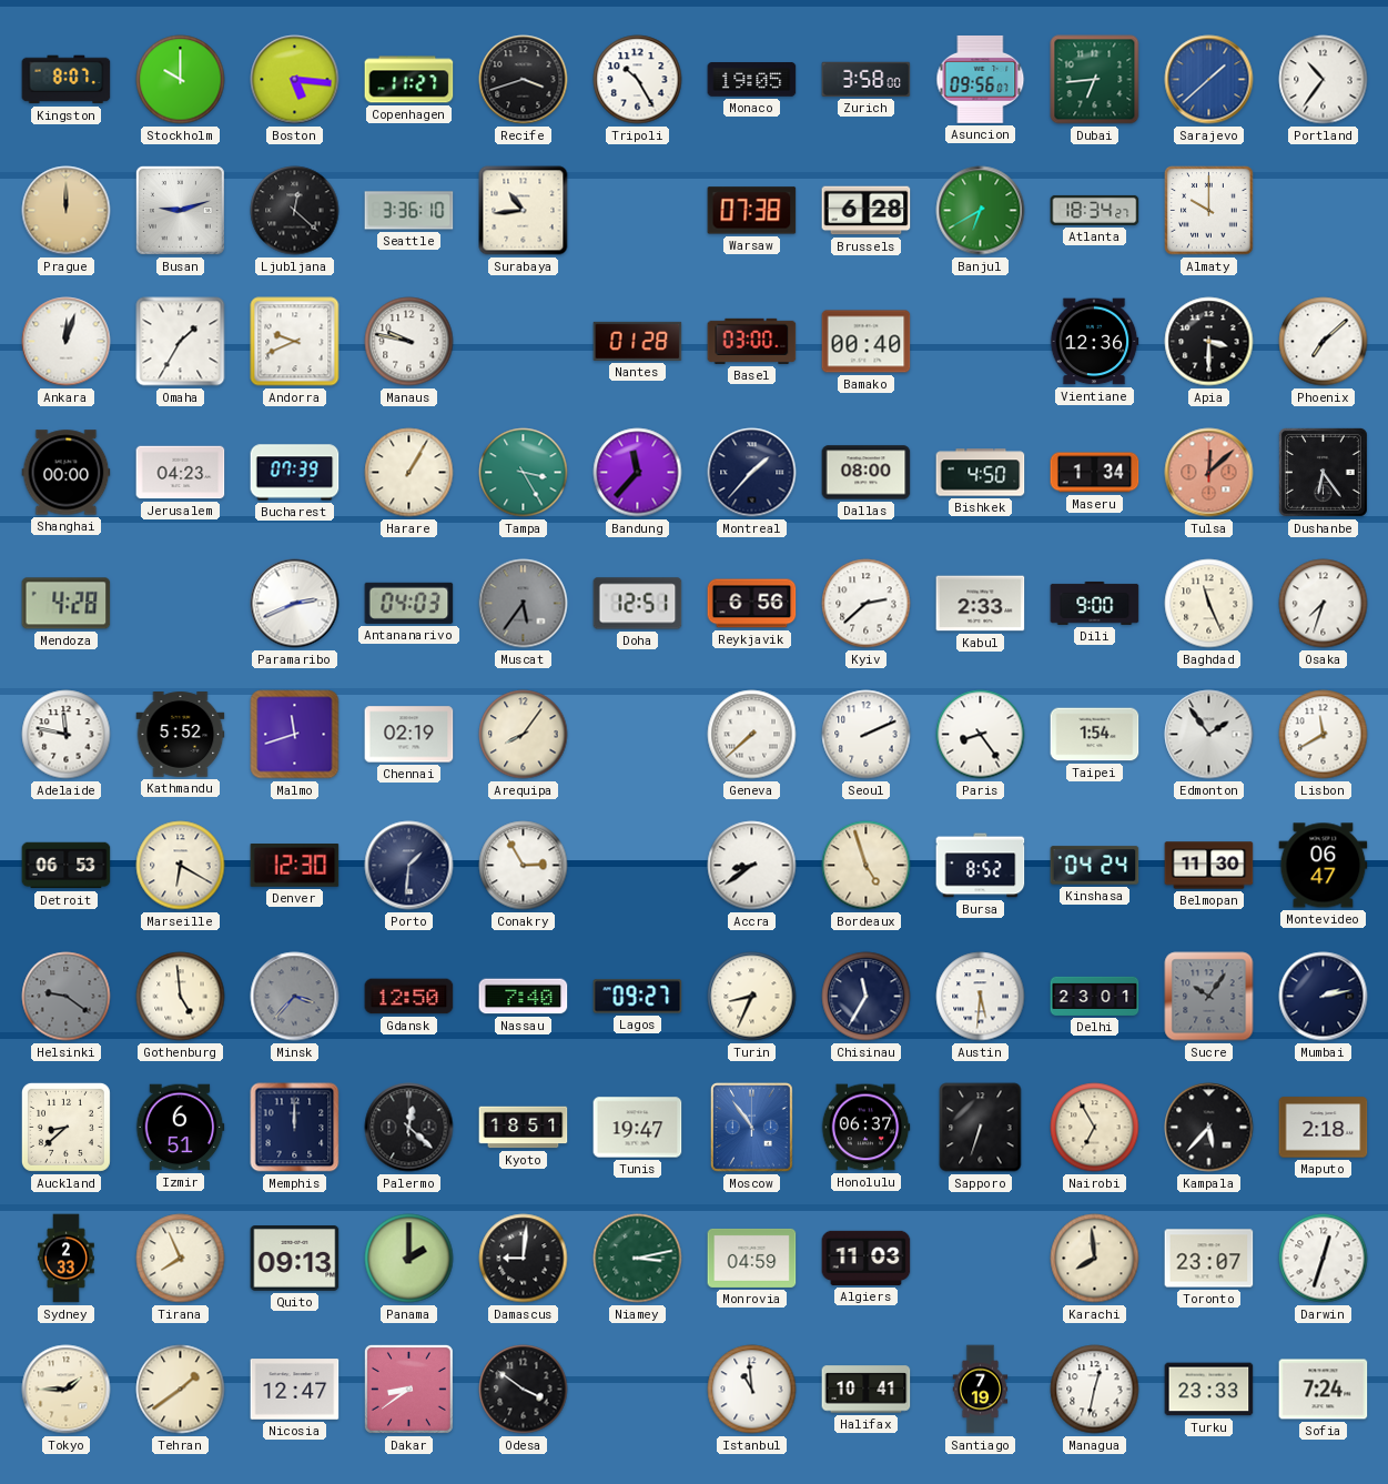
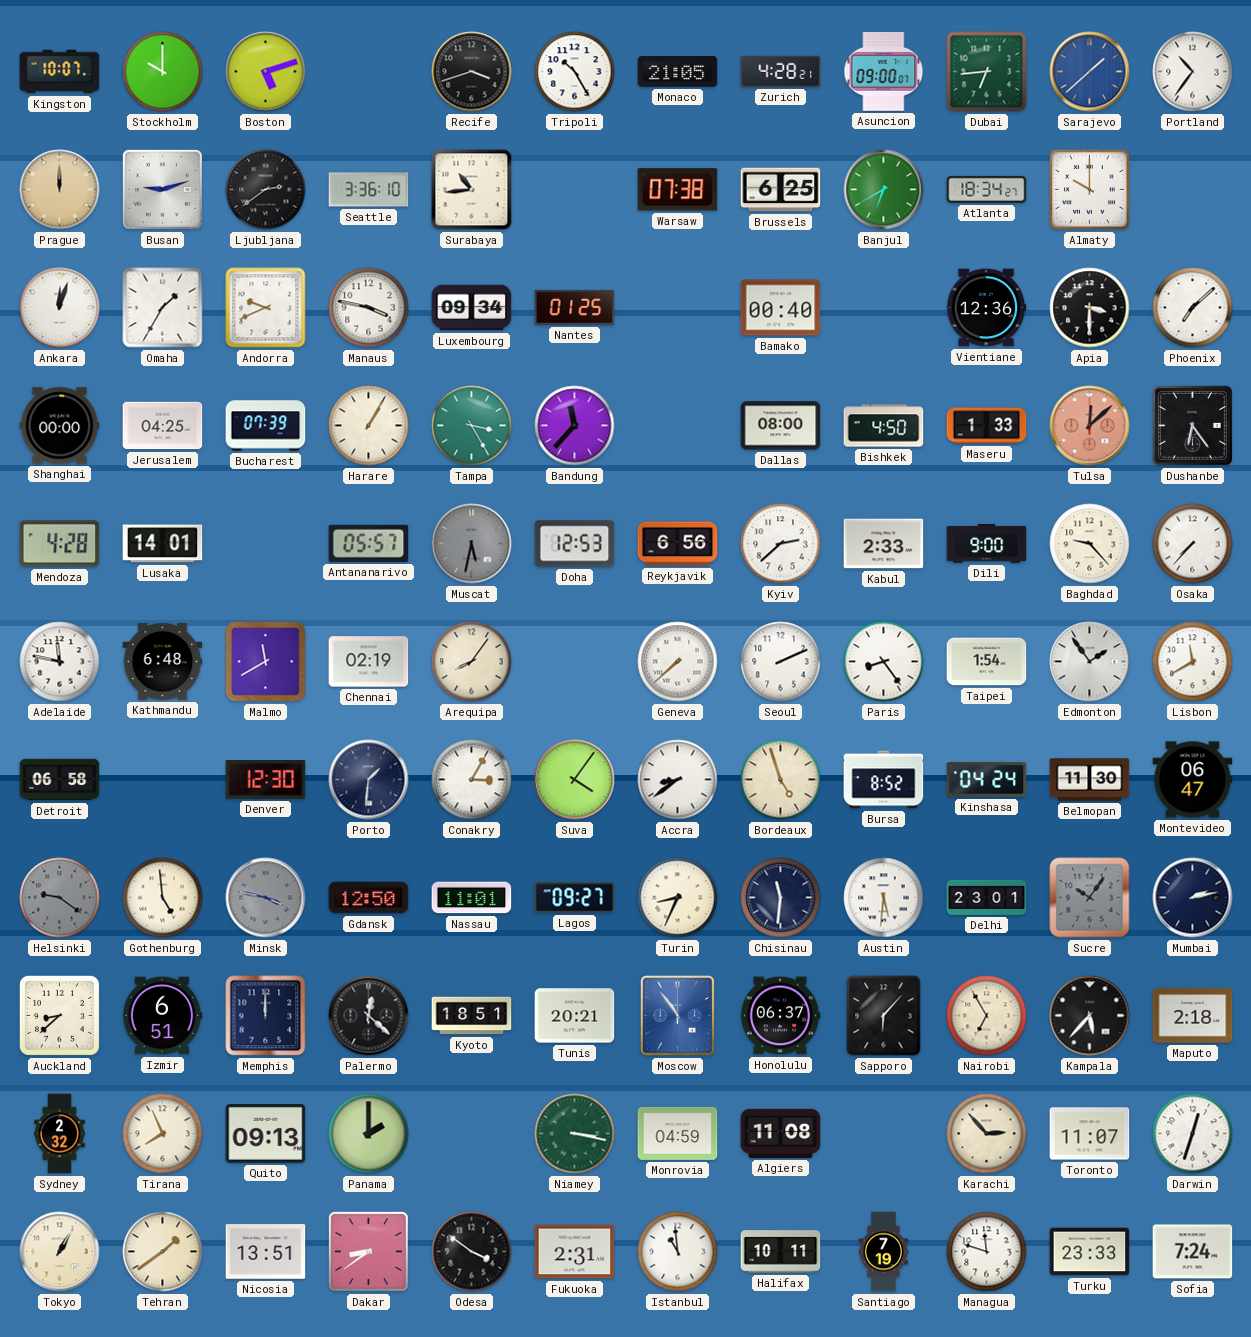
Kingston: 8:07 -> 10:07 (60, 72)
Boston: 5:16 -> 5:12 (266, 72)
Copenhagen: 11:27 -> none (409, 80)
Monaco: 19:05 -> 21:05 (678, 72)
Zurich: 3:58 -> 4:28 (781, 71)
Asuncion: 09:56 -> 09:00 (884, 71)
Ljubljana: 12:22 -> 2:39 (266, 190)
Brussels: 6:28 -> 6:25 (781, 190)
Manaus: 9:47 -> 3:47 (369, 308)
Luxembourg: none -> 09:34 (472, 308)
Nantes: 01:28 -> 01:25 (575, 307)
Basel: 03:00 -> none (752, 341)
Jerusalem: 04:23 -> 04:25 (163, 426)
Montreal: 1:37 -> none (752, 473)
Maseru: 1:34 -> 1:33 (987, 426)
Lusaka: none -> 14:01 (163, 544)
Paramaribo: 2:41 -> none (295, 604)
Antananarivo: 04:03 -> 05:57 (369, 543)
Muscat: 5:36 -> 5:32 (472, 544)
Doha: 12:51 -> 12:53 (575, 544)
Baghdad: 11:26 -> 9:23 (1090, 544)
Osaka: 7:33 -> 7:37 (1193, 544)
Kathmandu: 5:52 -> 6:48 (163, 662)
Malmo: 11:42 -> 11:40 (266, 662)
Detroit: 06:53 -> 06:58 (60, 780)
Marseille: 6:20 -> none (181, 866)
Conakry: 2:55 -> 3:05 (472, 780)
Suva: none -> 4:06 (575, 780)
Minsk: 3:37 -> 3:47 (266, 898)
Nassau: 7:40 -> 11:01 (472, 898)
Chisinau: 11:35 -> 11:31 (781, 898)
Tunis: 19:47 -> 20:21 (575, 1016)
Sapporo: 6:33 -> 6:07 (884, 1016)
Sydney: 2:33 -> 2:32 (60, 1134)
Damascus: 9:01 -> none (524, 1259)
Niamey: 3:13 -> 3:17 (575, 1134)
Algiers: 11:03 -> 11:08 (781, 1133)
Karachi: 7:59 -> 2:53 (987, 1134)
Toronto: 23:07 -> 11:07 (1090, 1134)
Tokyo: 1:45 -> 1:05 (60, 1252)
Nicosia: 12:47 -> 13:51 (266, 1252)
Fukuoka: none -> 2:31 (575, 1252)
Halifax: 10:41 -> 10:11 (781, 1252)
Managua: 12:32 -> 11:48 (987, 1252)
